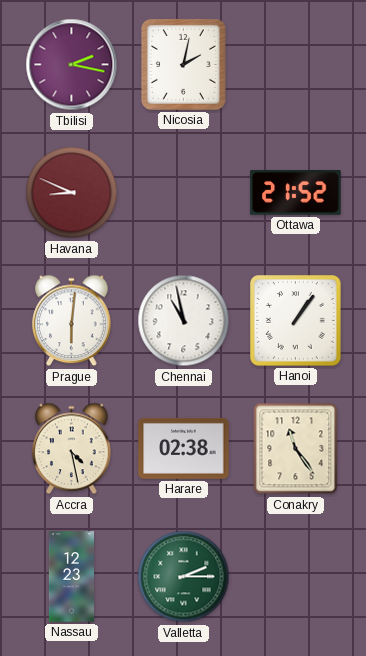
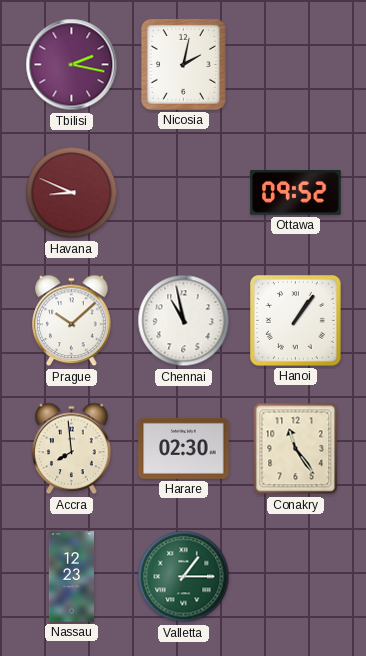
Ottawa: 21:52 -> 09:52 (296, 193)
Prague: 6:01 -> 10:08 (72, 321)
Accra: 4:28 -> 7:59 (72, 449)
Harare: 02:38 -> 02:30 (184, 448)
Valletta: 2:15 -> 1:15 (184, 577)
